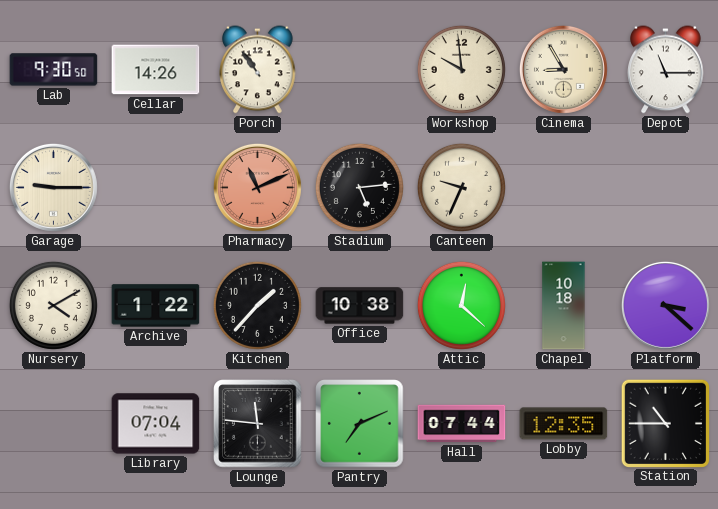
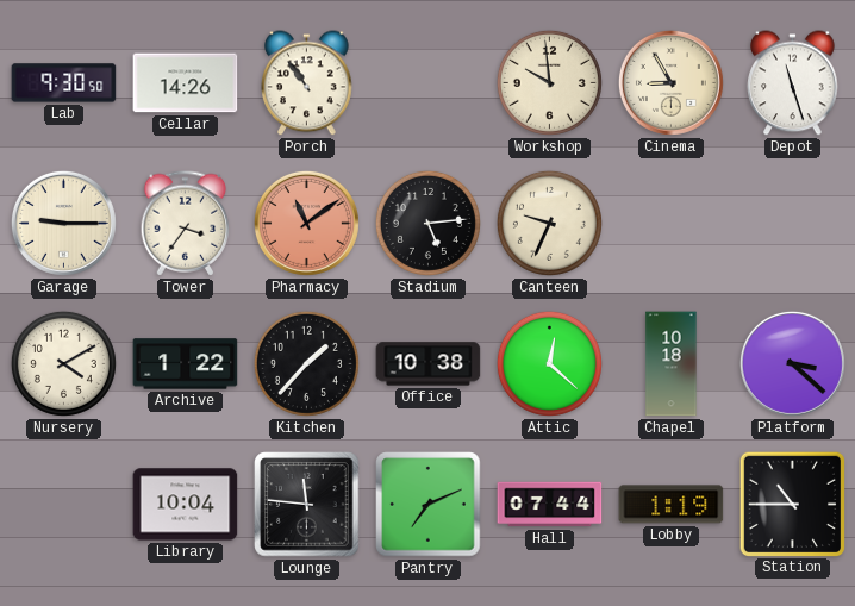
Depot: 11:15 -> 11:27 (793, 83)
Tower: none -> 3:36 (186, 224)
Pharmacy: 11:11 -> 11:09 (306, 223)
Library: 07:04 -> 10:04 (186, 505)
Lobby: 12:35 -> 1:19 (672, 505)
